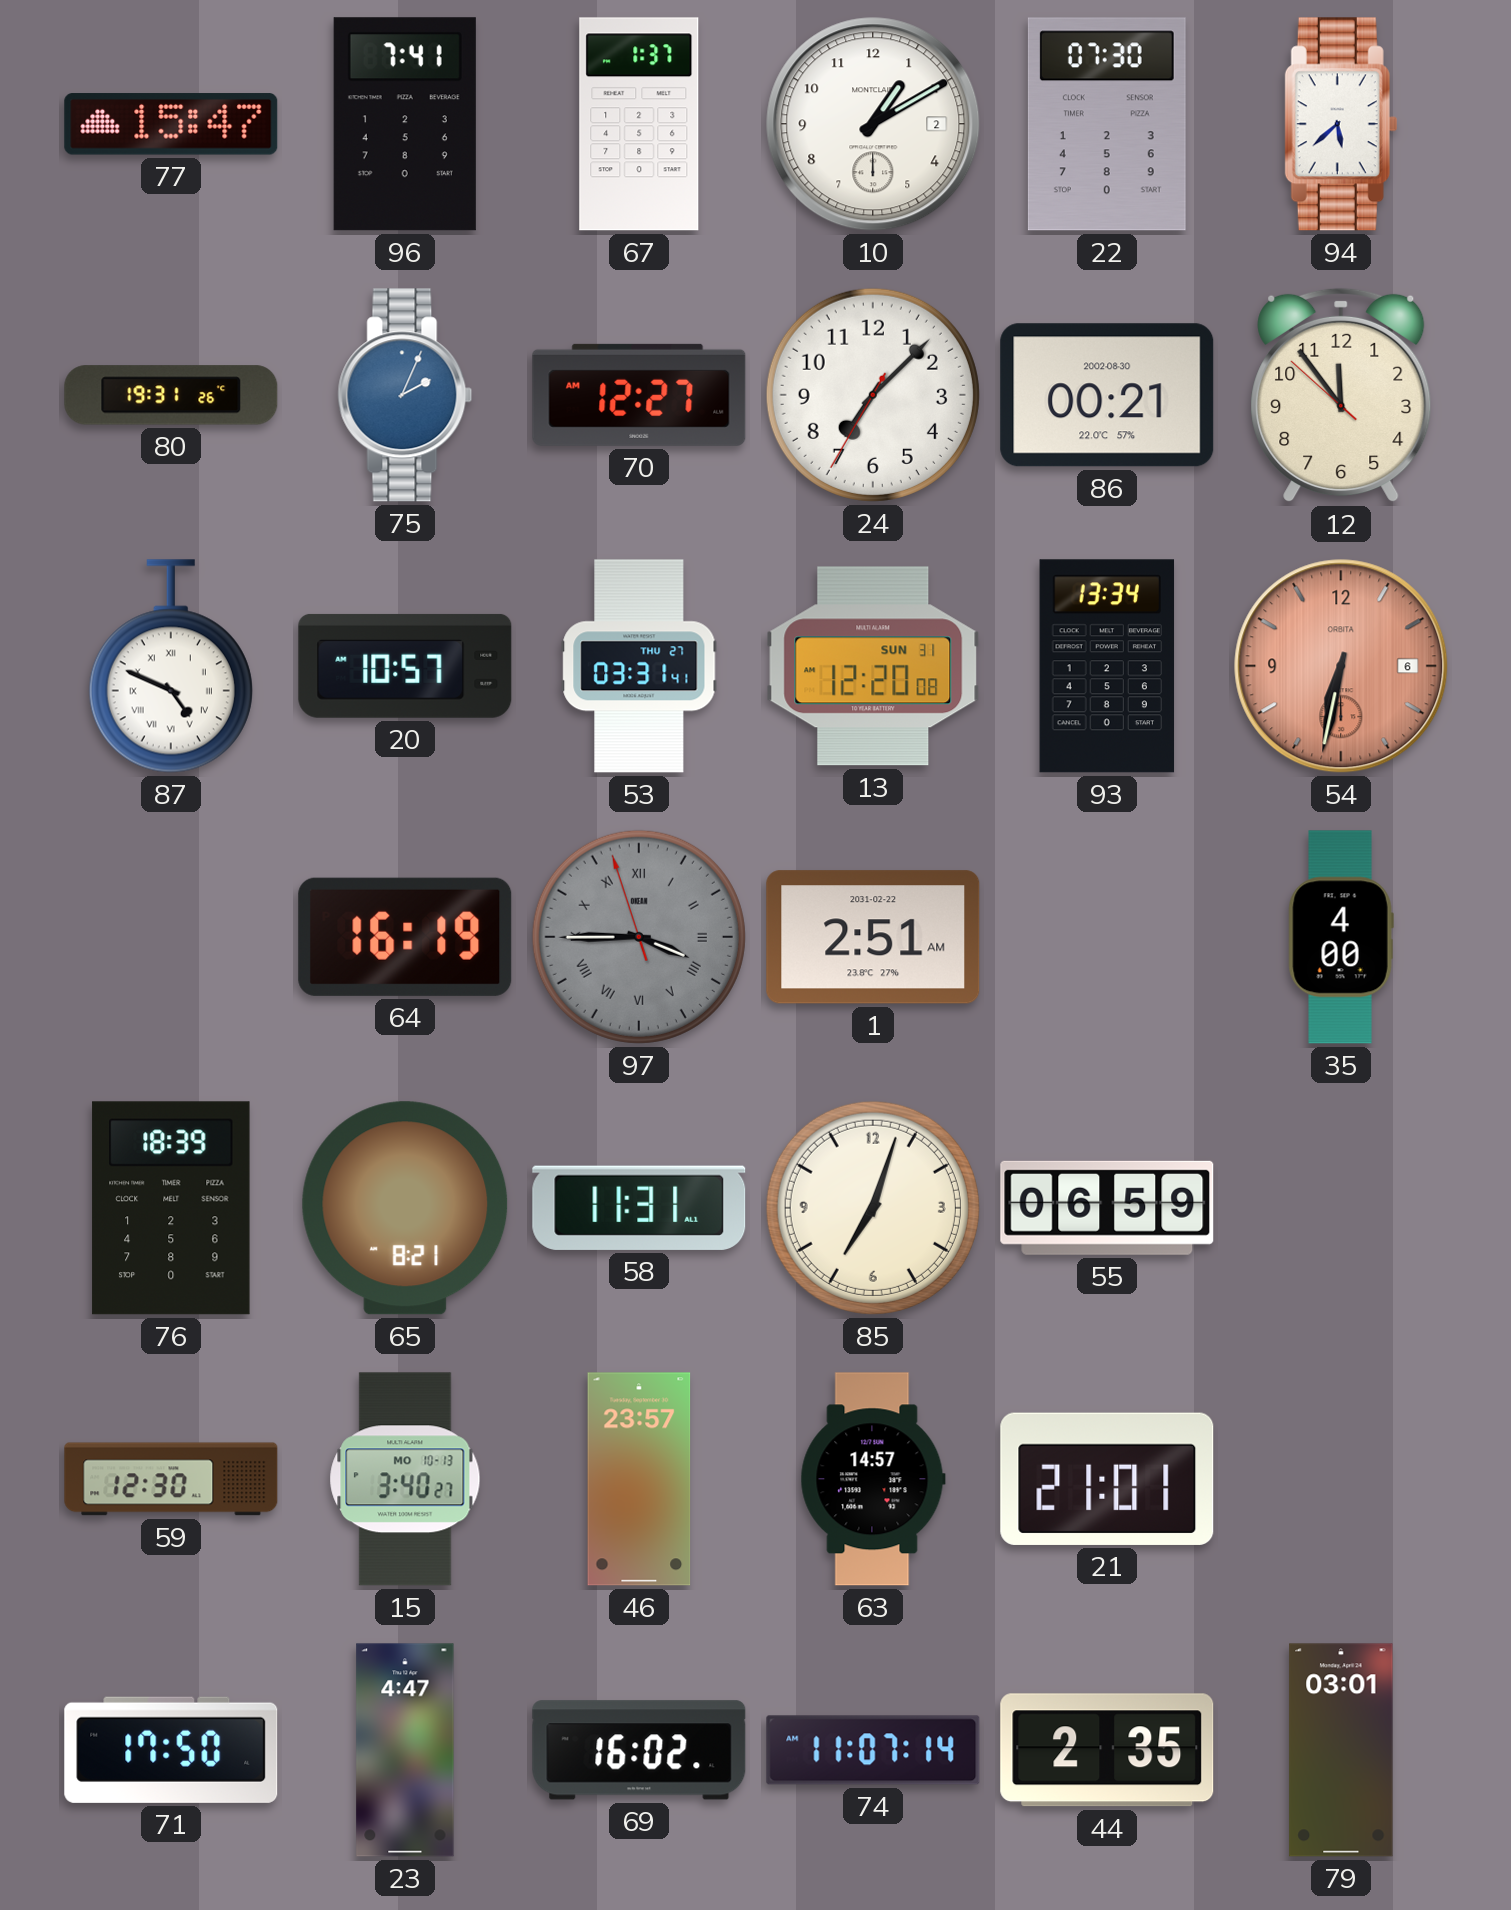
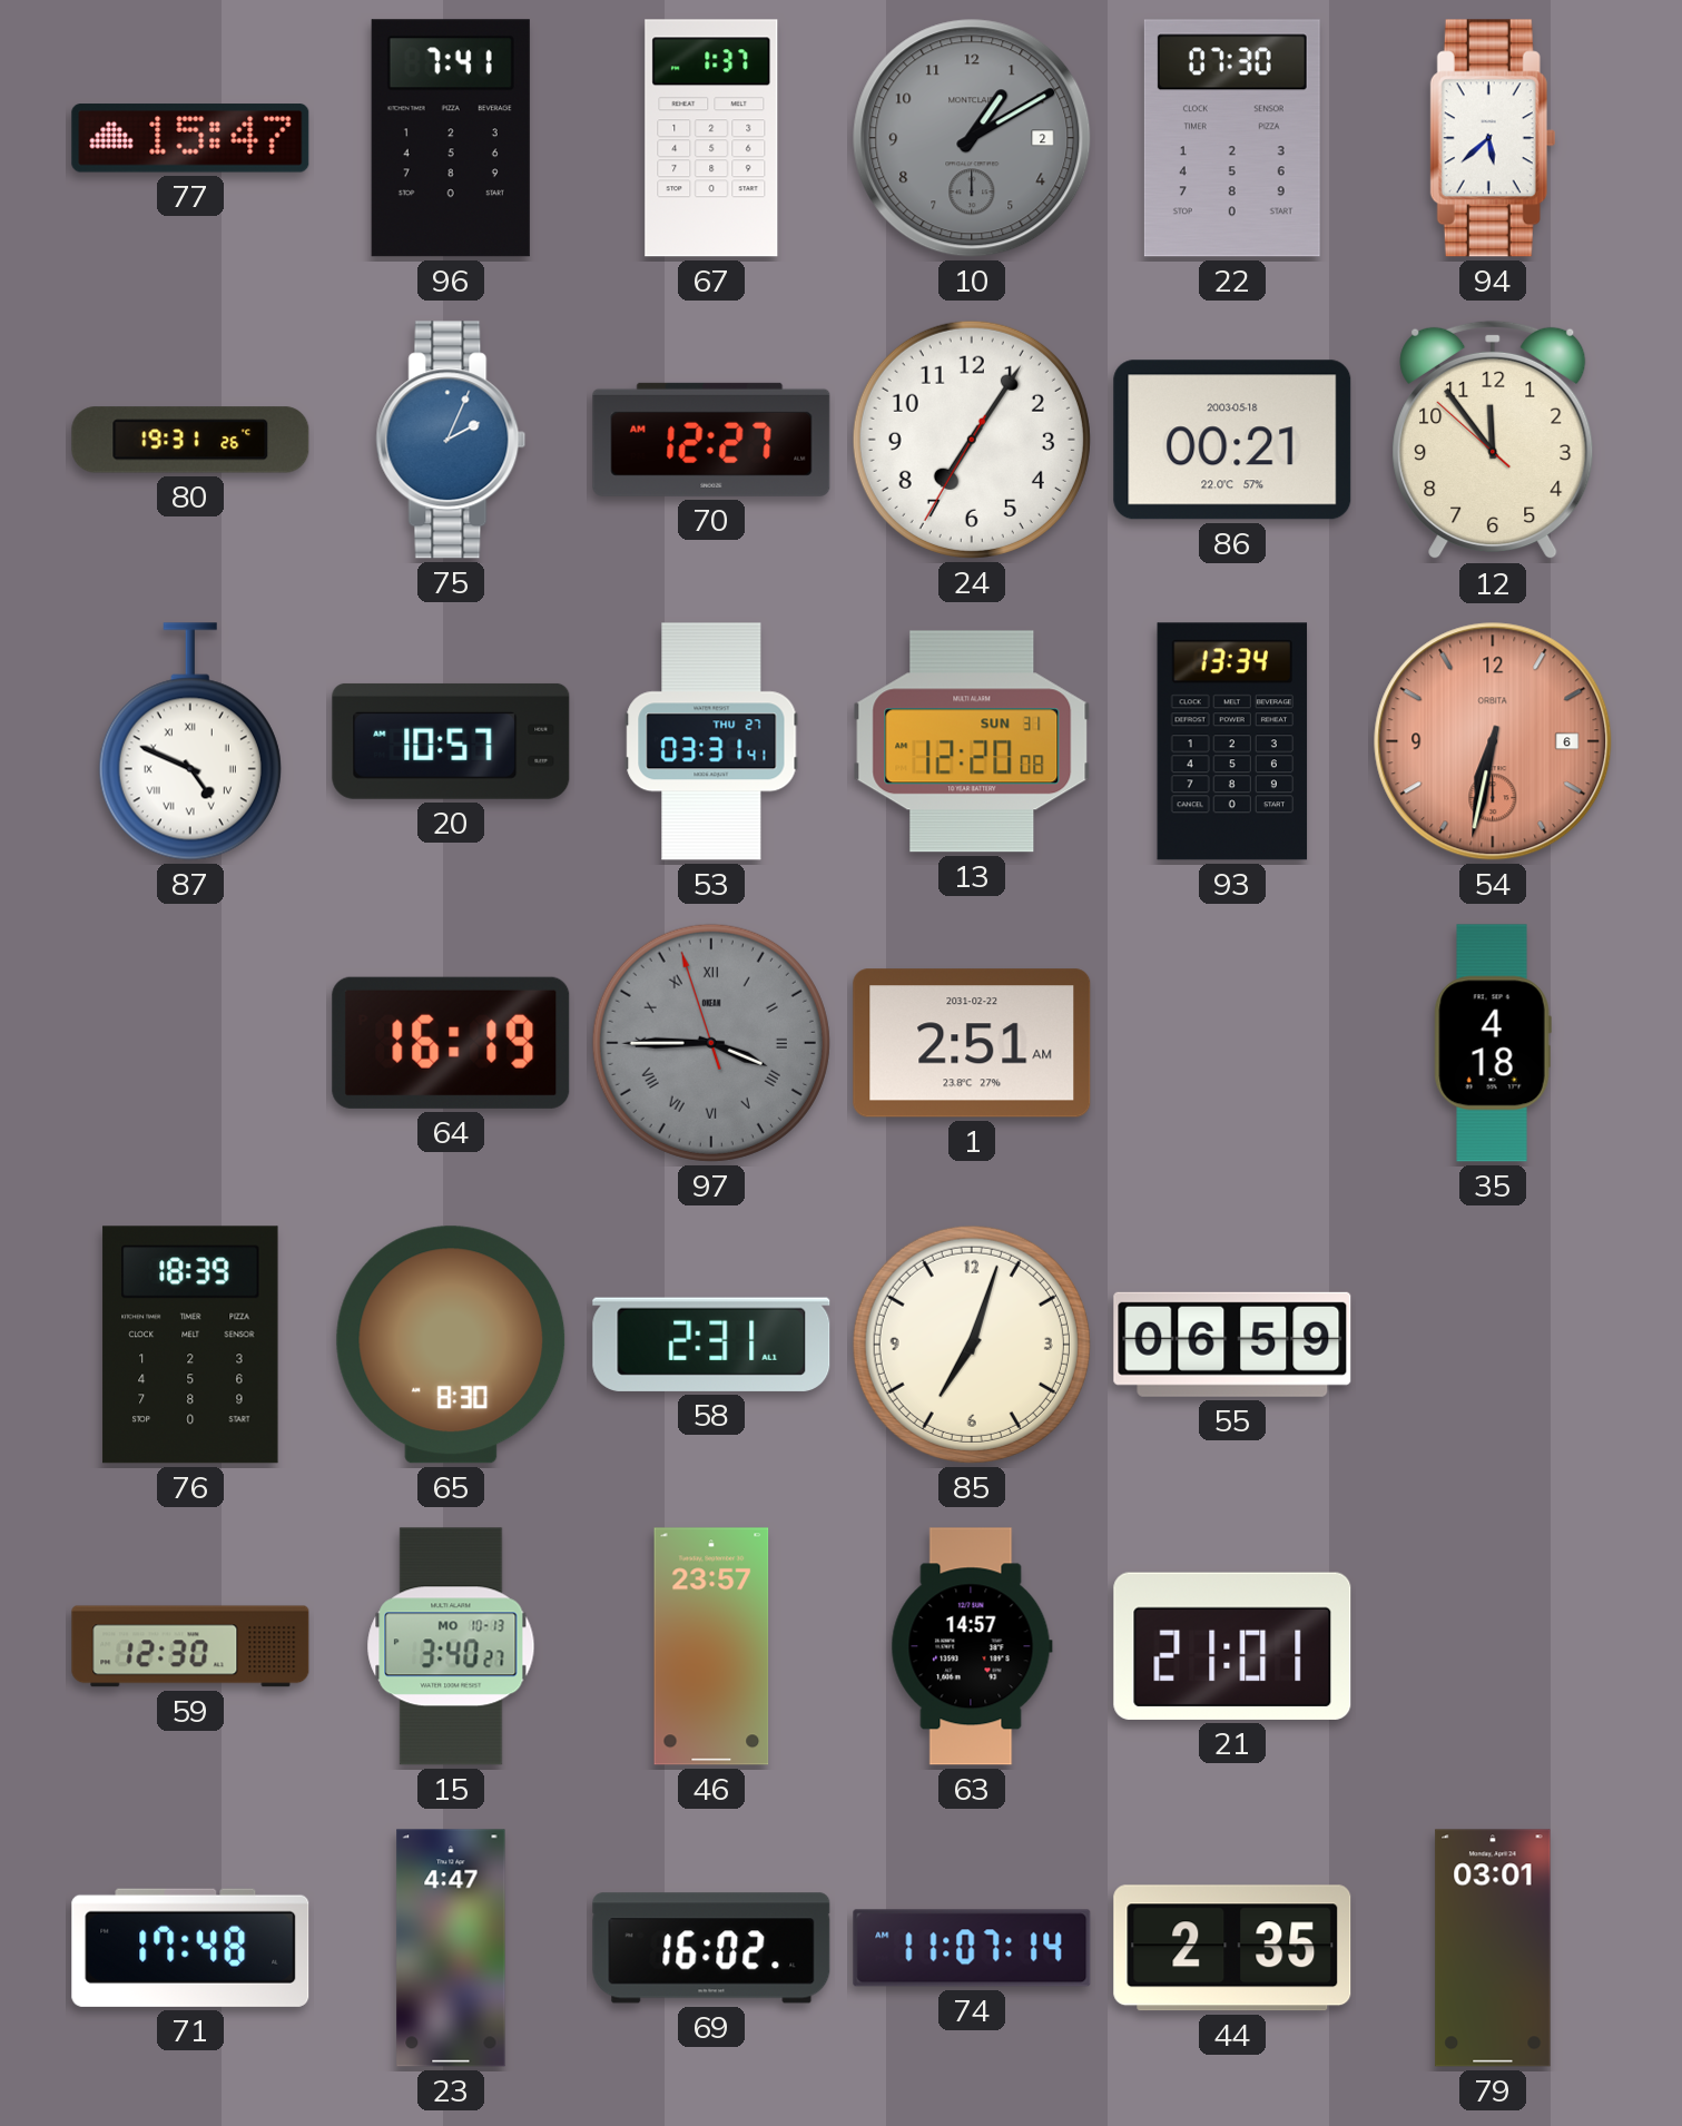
10 dial: white -> grey (972, 138)
24: 7:07 -> 7:05 (972, 440)
86 date: 2002-08-30 -> 2003-05-18 (1232, 440)
35: 4:00 -> 4:18 (1493, 1043)
65: 8:21 -> 8:30 (451, 1345)
58: 11:31 -> 2:31 (711, 1345)
71: 17:50 -> 17:48 (190, 1948)
